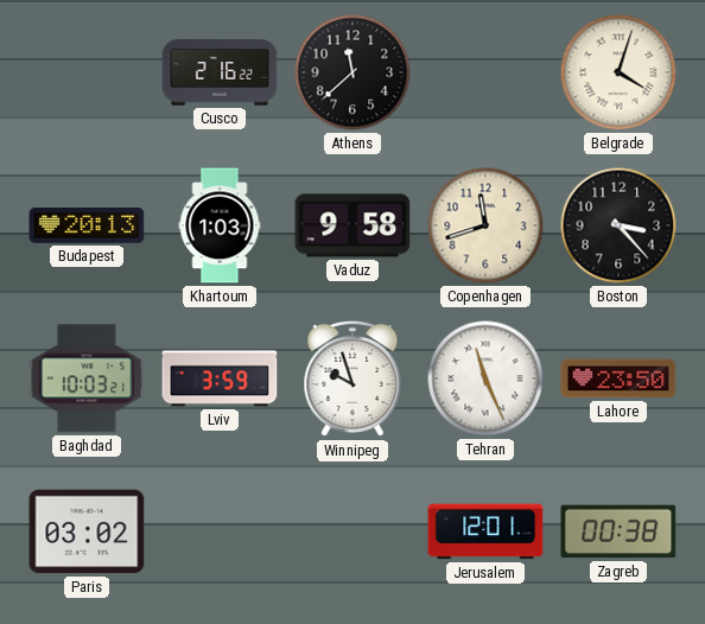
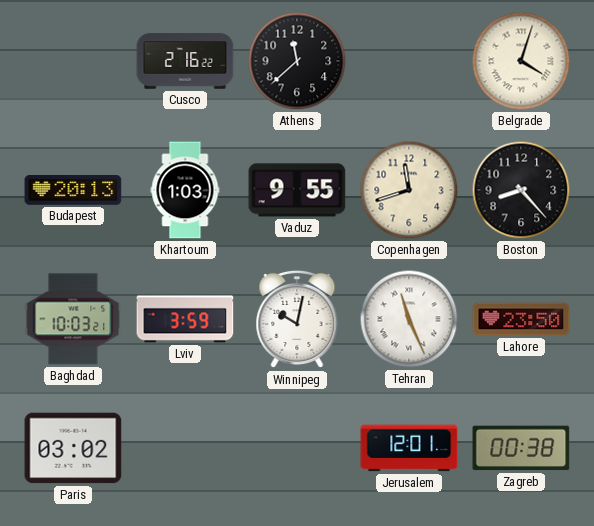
Vaduz: 9:58 -> 9:55 (297, 190)
Boston: 3:23 -> 8:23 (521, 190)
Winnipeg: 9:57 -> 10:02 (297, 319)
